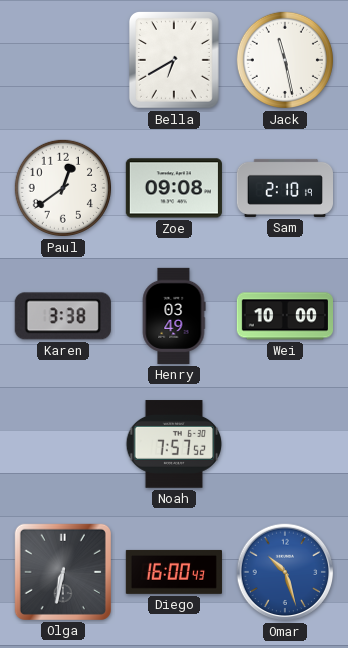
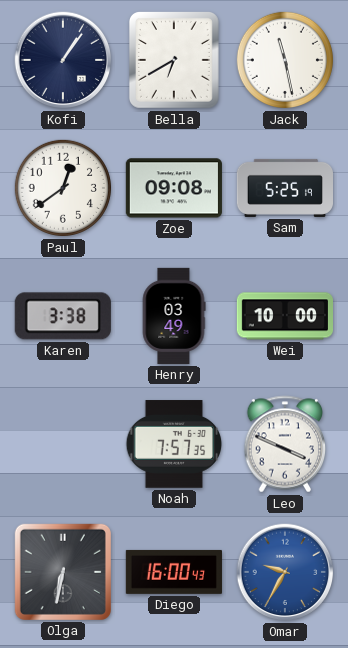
Kofi: none -> 1:06 (63, 60)
Sam: 2:10 -> 5:25 (284, 188)
Noah: 7:57:52 -> 7:57:35 (174, 444)
Leo: none -> 3:49 (285, 444)
Omar: 10:27 -> 9:35 (285, 572)
